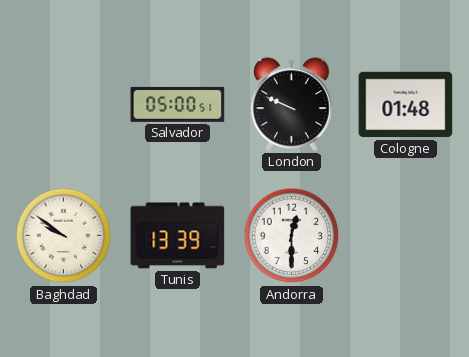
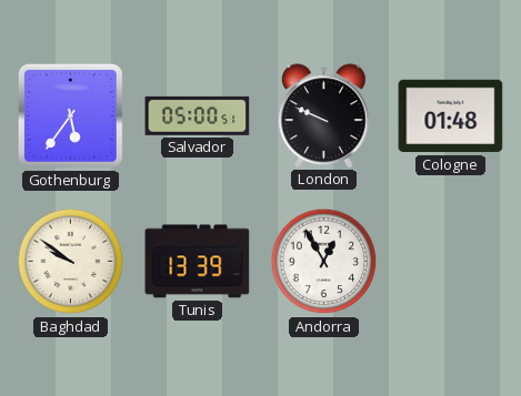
Gothenburg: none -> 5:36 (70, 115)
Andorra: 12:30 -> 12:55 (324, 262)
